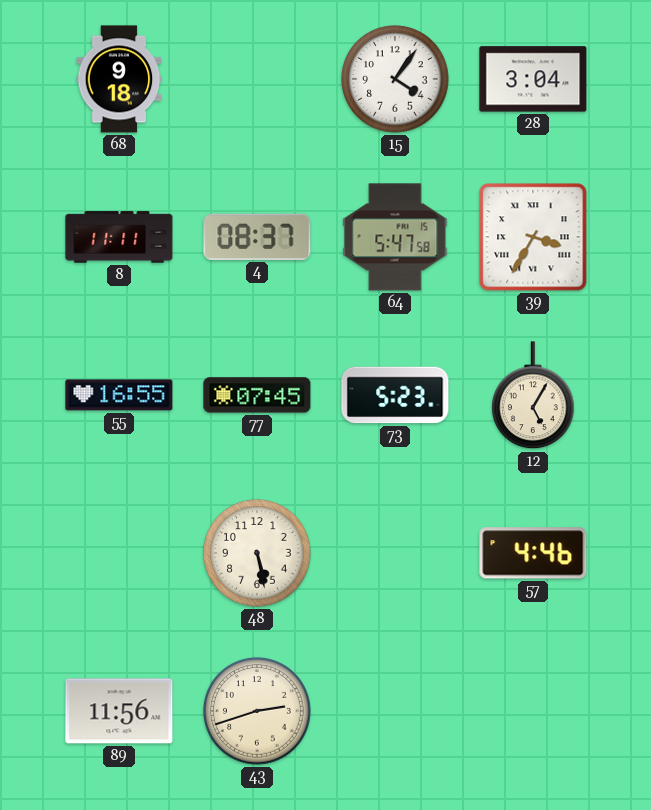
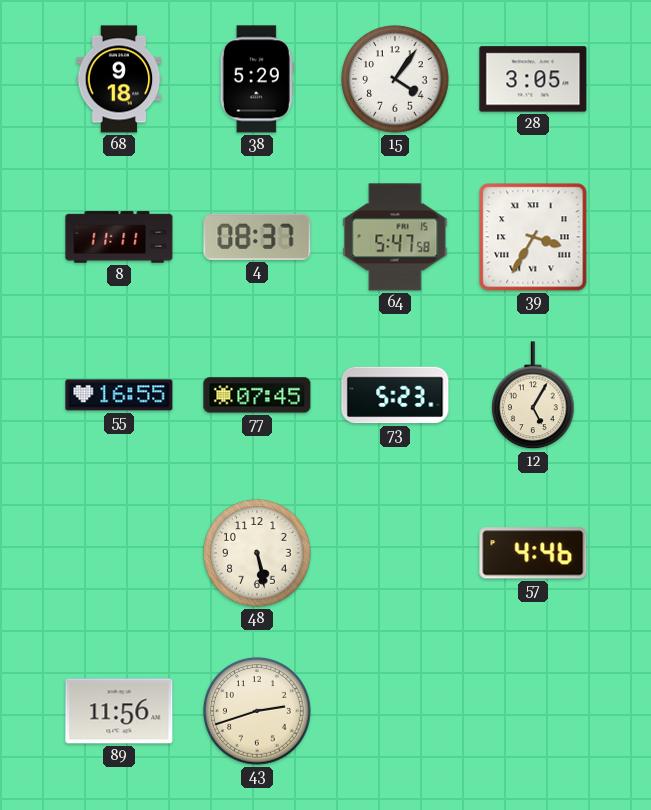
38: none -> 5:29 (257, 79)
28: 3:04 -> 3:05 (533, 79)
